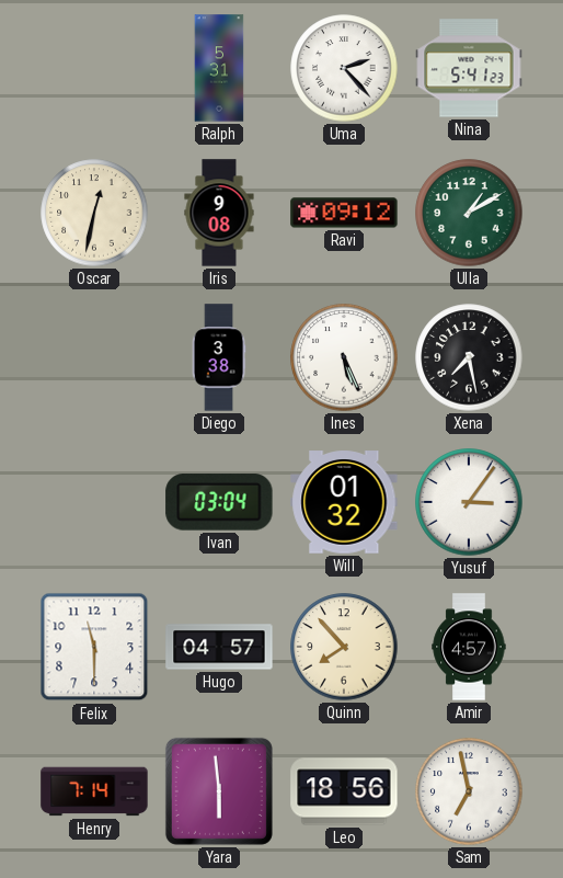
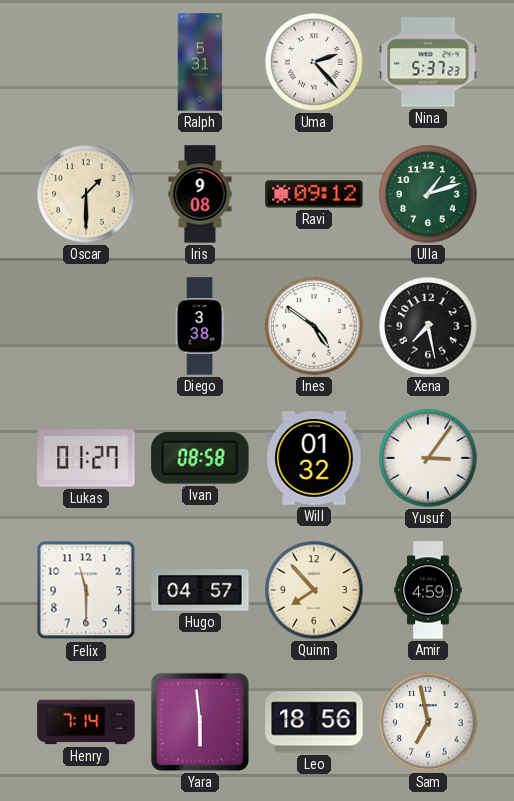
Nina: 5:41 -> 5:37 (428, 62)
Oscar: 12:32 -> 1:30 (86, 194)
Ulla: 1:10 -> 1:12 (428, 194)
Ines: 5:26 -> 4:51 (314, 326)
Lukas: none -> 01:27 (86, 458)
Ivan: 03:04 -> 08:58 (200, 459)
Amir: 4:57 -> 4:59 (428, 590)
